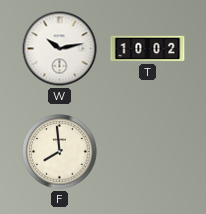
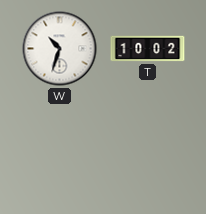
W: 10:13 -> 10:33 (60, 49)
F: 7:59 -> none (60, 152)
